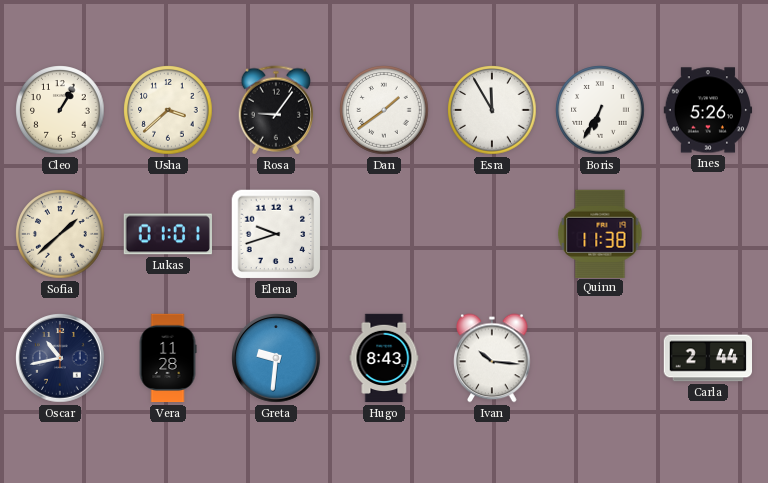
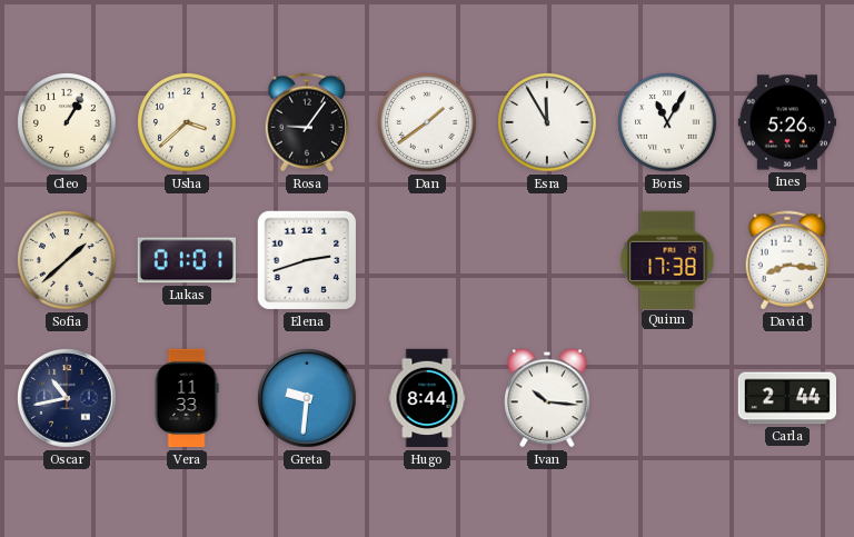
Boris: 6:35 -> 11:05 (667, 122)
Elena: 9:42 -> 2:42 (307, 260)
Quinn: 11:38 -> 17:38 (667, 259)
David: none -> 8:16 (787, 260)
Vera: 11:28 -> 11:33 (187, 398)
Hugo: 8:43 -> 8:44 (427, 398)
